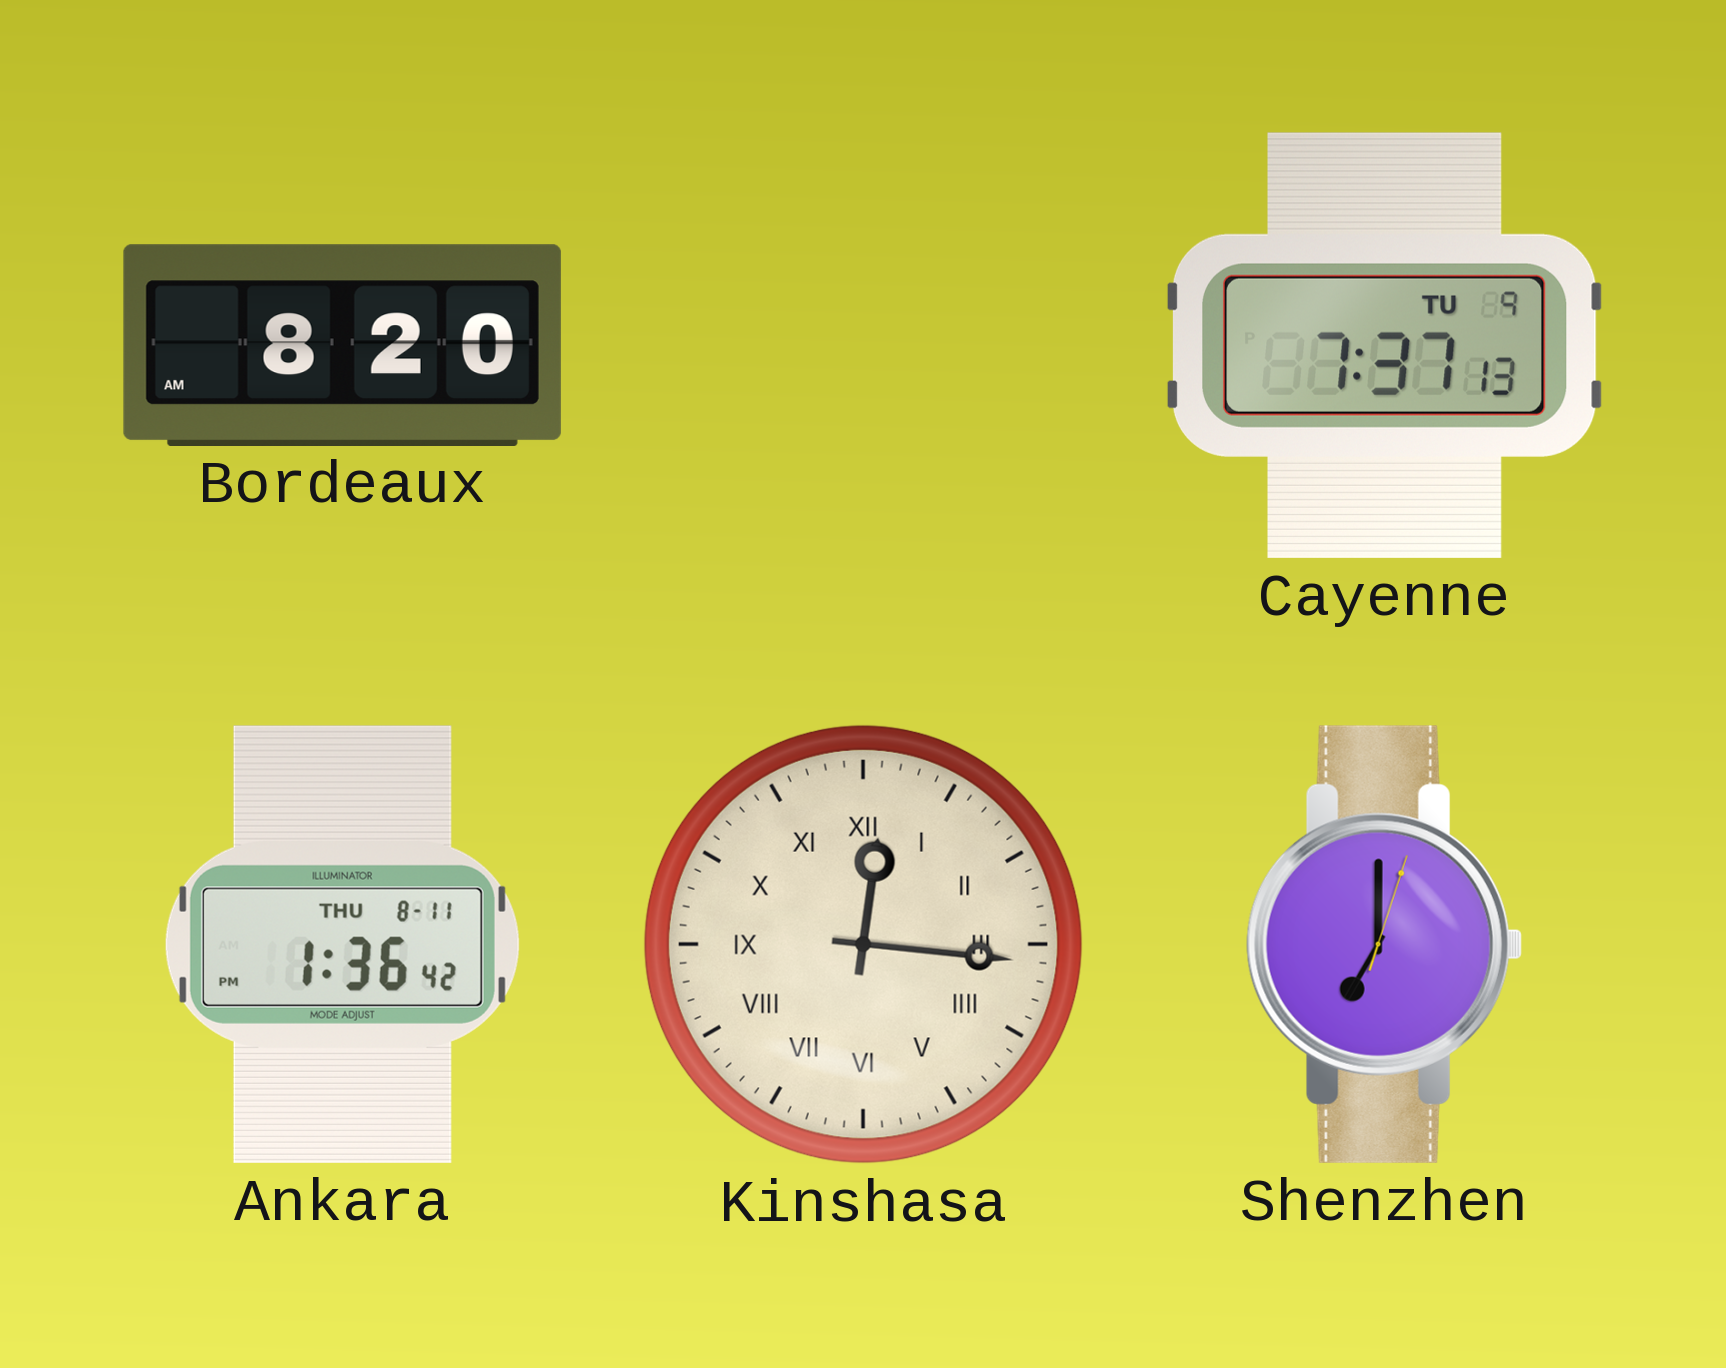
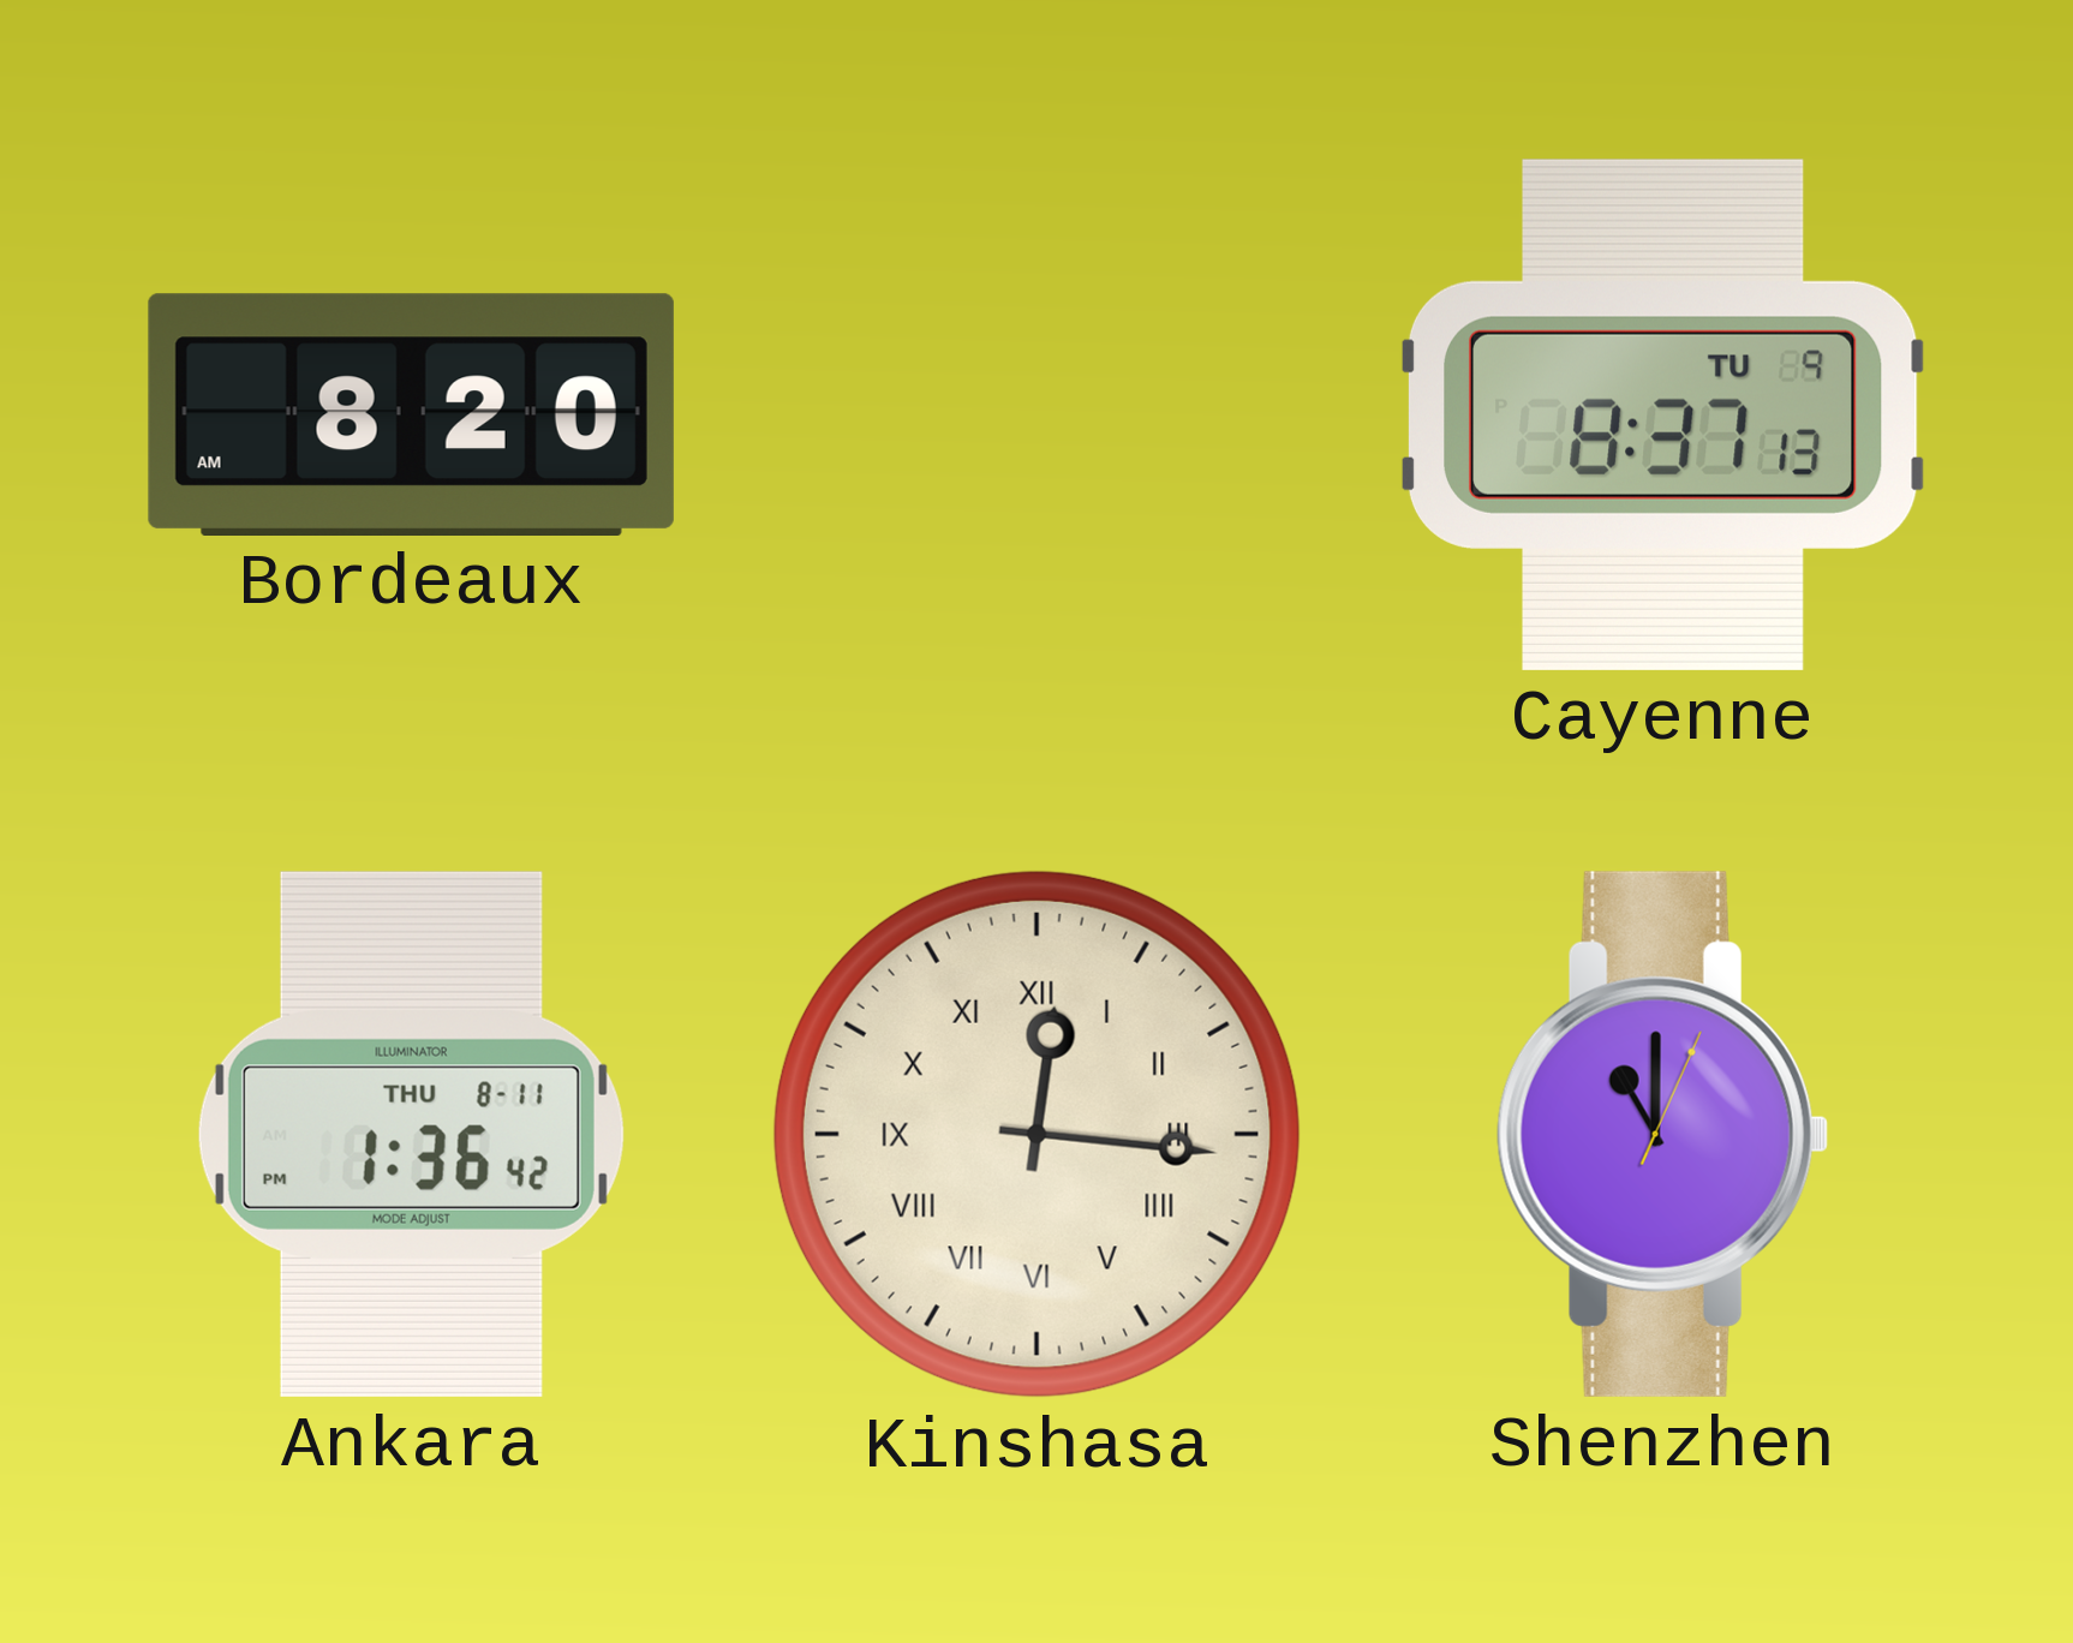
Cayenne: 7:37 -> 8:37 (1662, 414)
Shenzhen: 7:00 -> 11:00 (1662, 1134)
